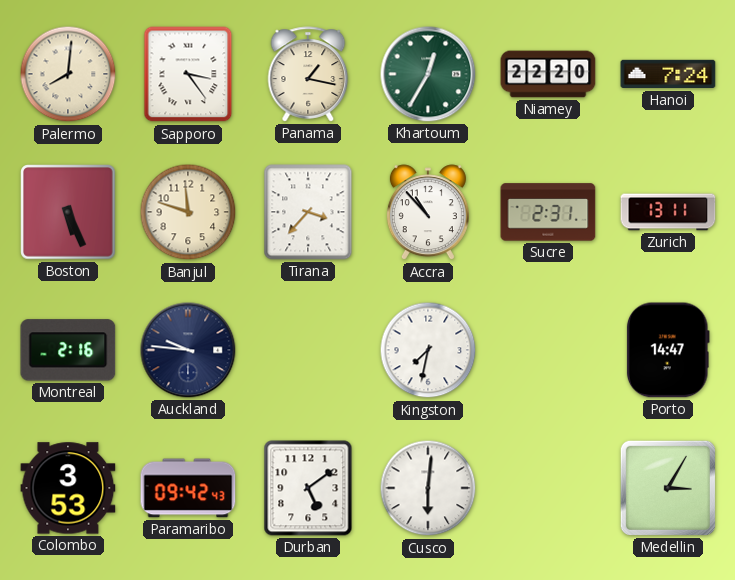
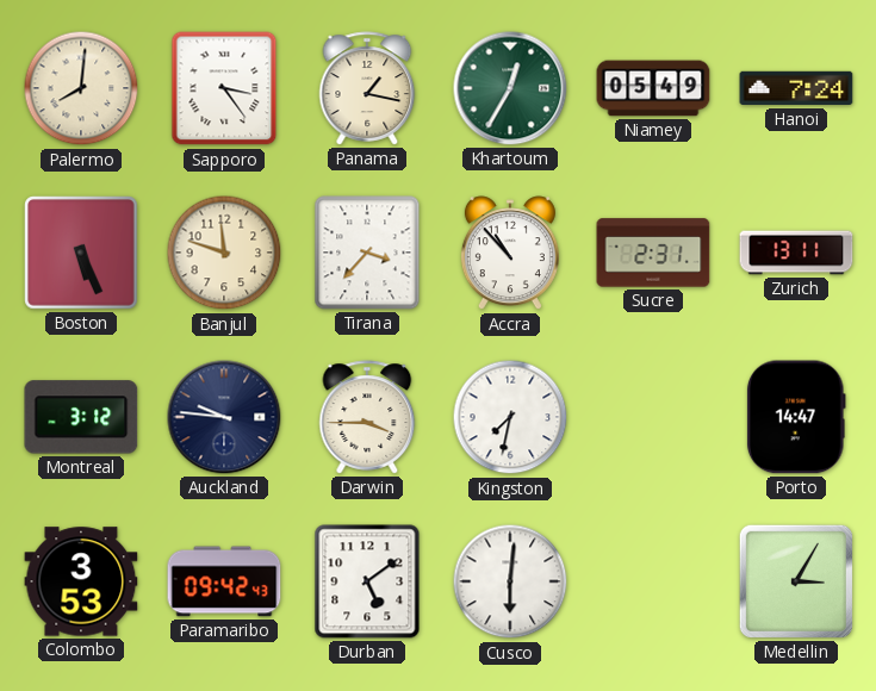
Niamey: 22:20 -> 05:49 (653, 88)
Montreal: 2:16 -> 3:12 (81, 417)
Darwin: none -> 3:45 (367, 417)
